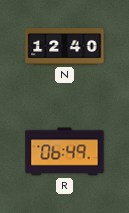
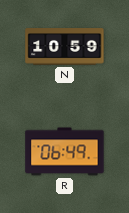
N: 12:40 -> 10:59 (65, 47)
